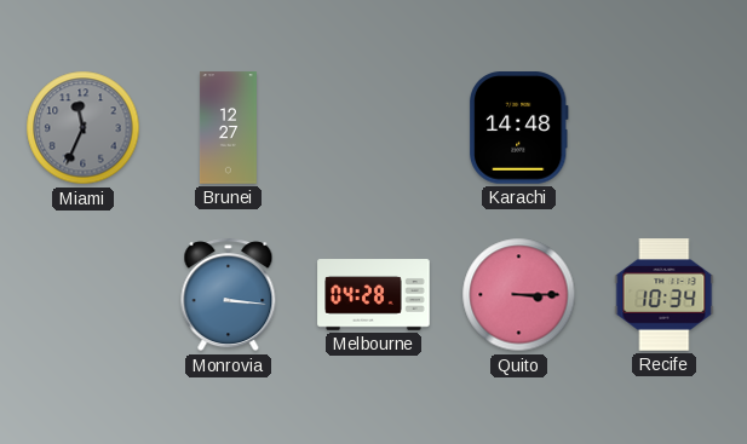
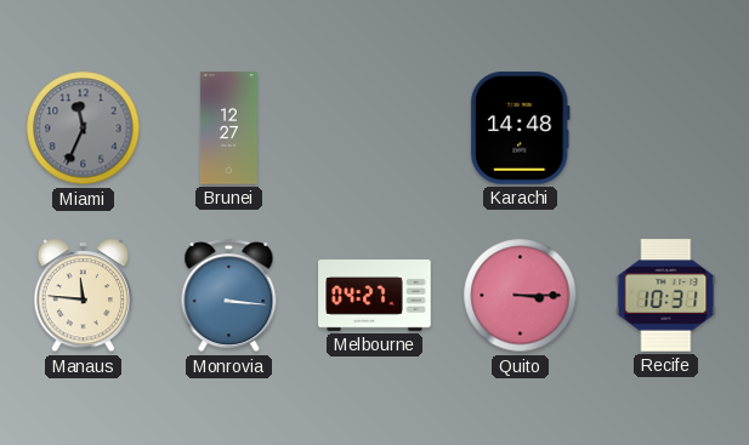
Manaus: none -> 11:46 (83, 296)
Melbourne: 04:28 -> 04:27 (375, 296)
Recife: 10:34 -> 10:31 (666, 296)
